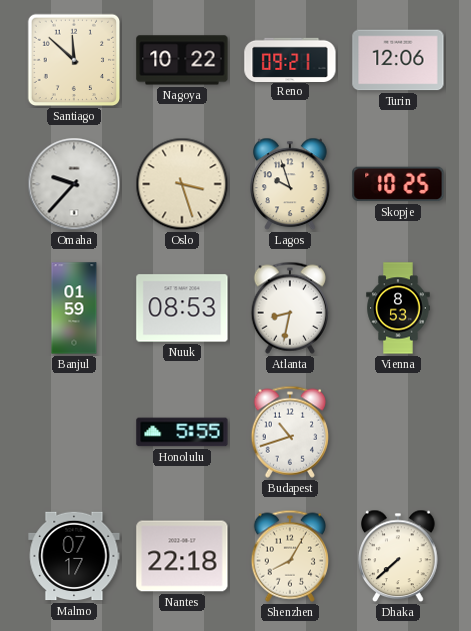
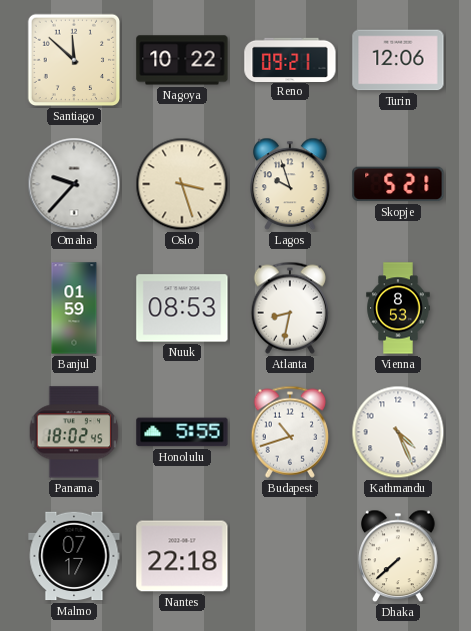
Skopje: 10:25 -> 5:21 (398, 184)
Panama: none -> 18:02 (74, 432)
Kathmandu: none -> 4:26 (398, 432)
Shenzhen: 8:05 -> none (289, 556)
